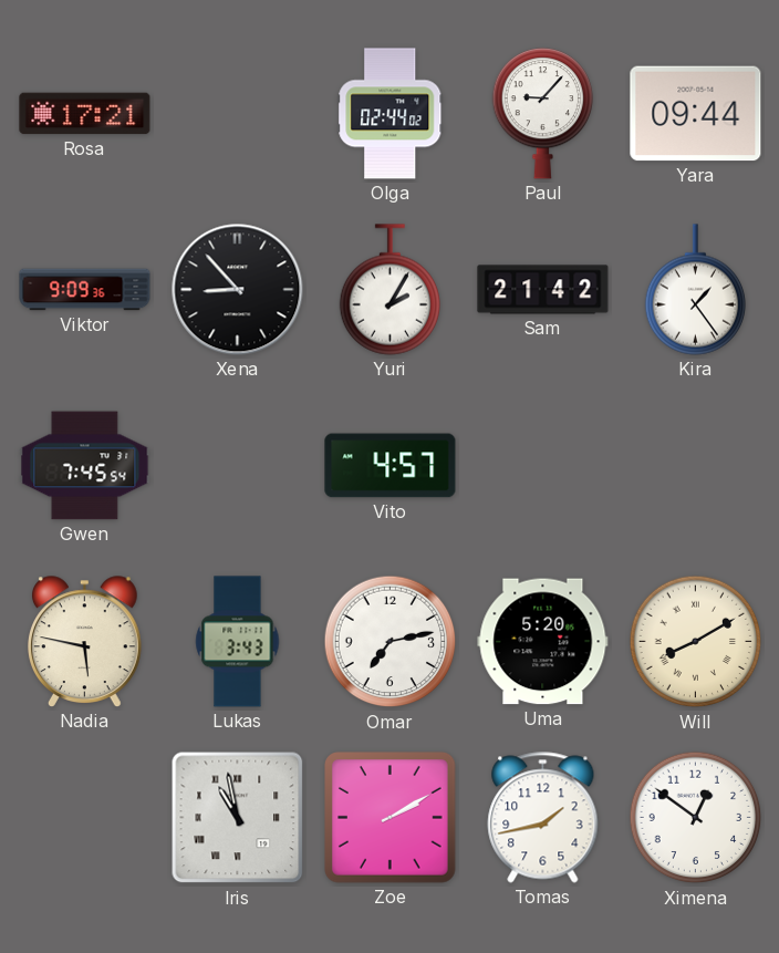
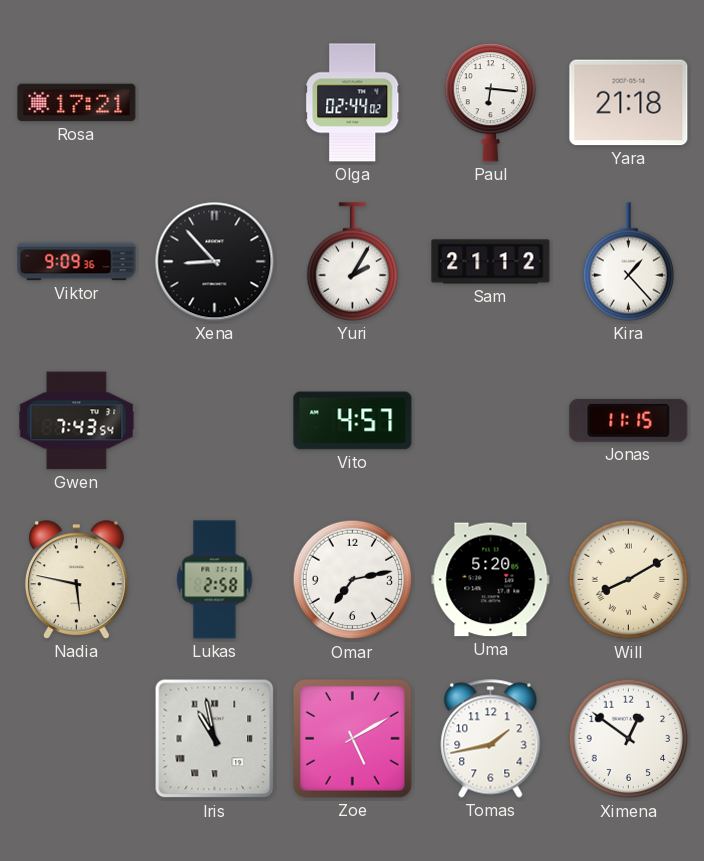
Paul: 9:07 -> 6:16 (490, 103)
Yara: 09:44 -> 21:18 (629, 103)
Sam: 21:42 -> 21:12 (491, 262)
Kira: 1:24 -> 1:23 (628, 262)
Gwen: 7:45 -> 7:43 (77, 421)
Jonas: none -> 11:15 (629, 420)
Lukas: 3:43 -> 2:58 (215, 580)
Zoe: 2:10 -> 5:10 (353, 739)
